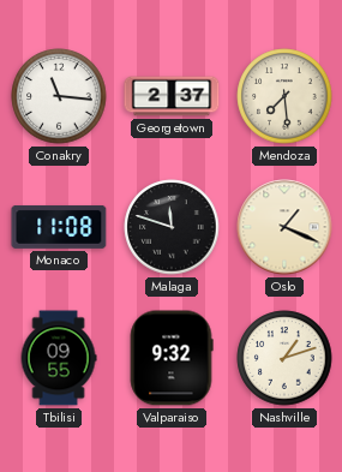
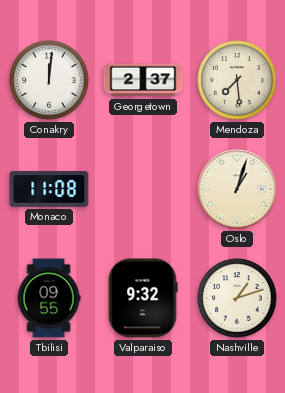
Conakry: 11:16 -> 12:01 (49, 80)
Malaga: 11:48 -> none (172, 227)
Oslo: 1:19 -> 1:03 (237, 189)
